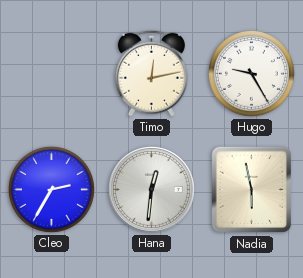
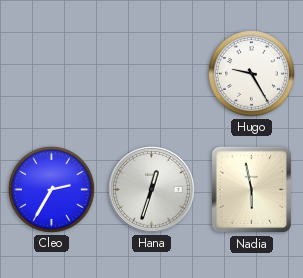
Timo: 12:13 -> none (151, 73)
Hana: 12:31 -> 12:33 (152, 190)
